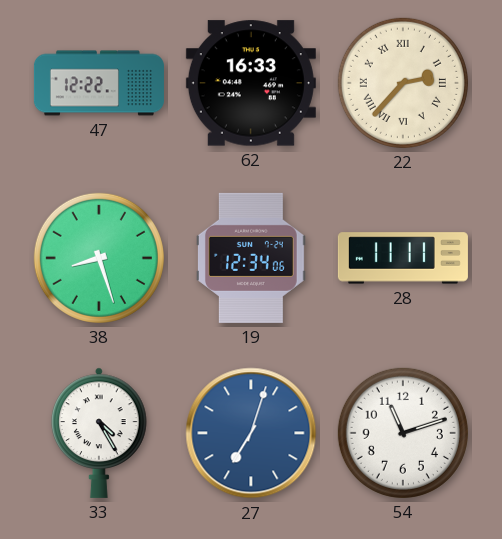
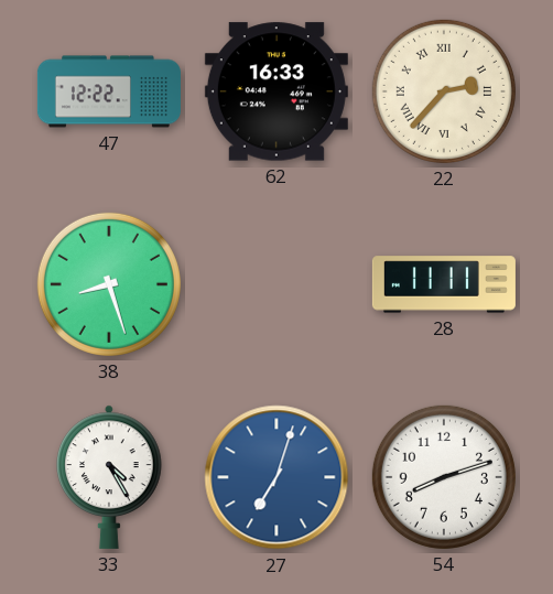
19: 12:34 -> none (251, 258)
54: 11:12 -> 8:12 (444, 477)
